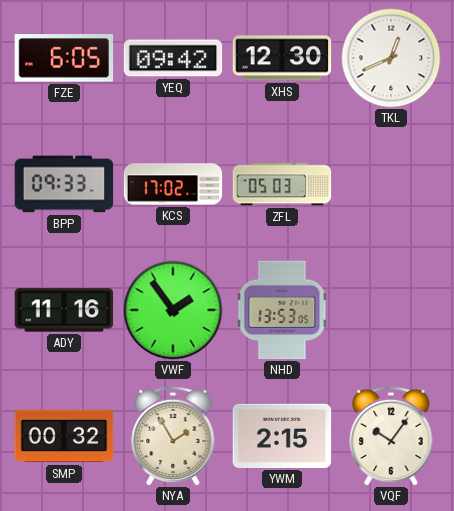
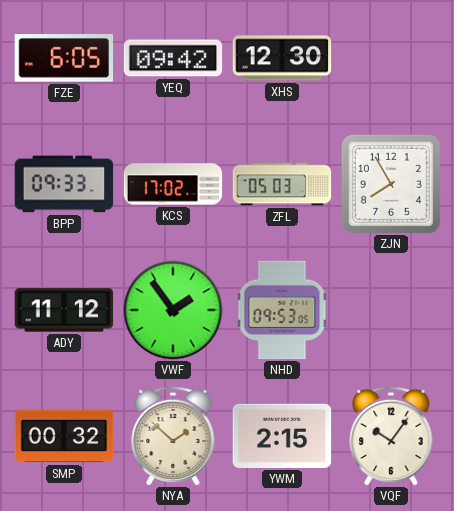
TKL: 12:41 -> none (391, 58)
ZJN: none -> 7:55 (391, 184)
ADY: 11:16 -> 11:12 (64, 310)
NHD: 13:53 -> 09:53 (282, 310)
NYA: 1:55 -> 1:52 (173, 436)
